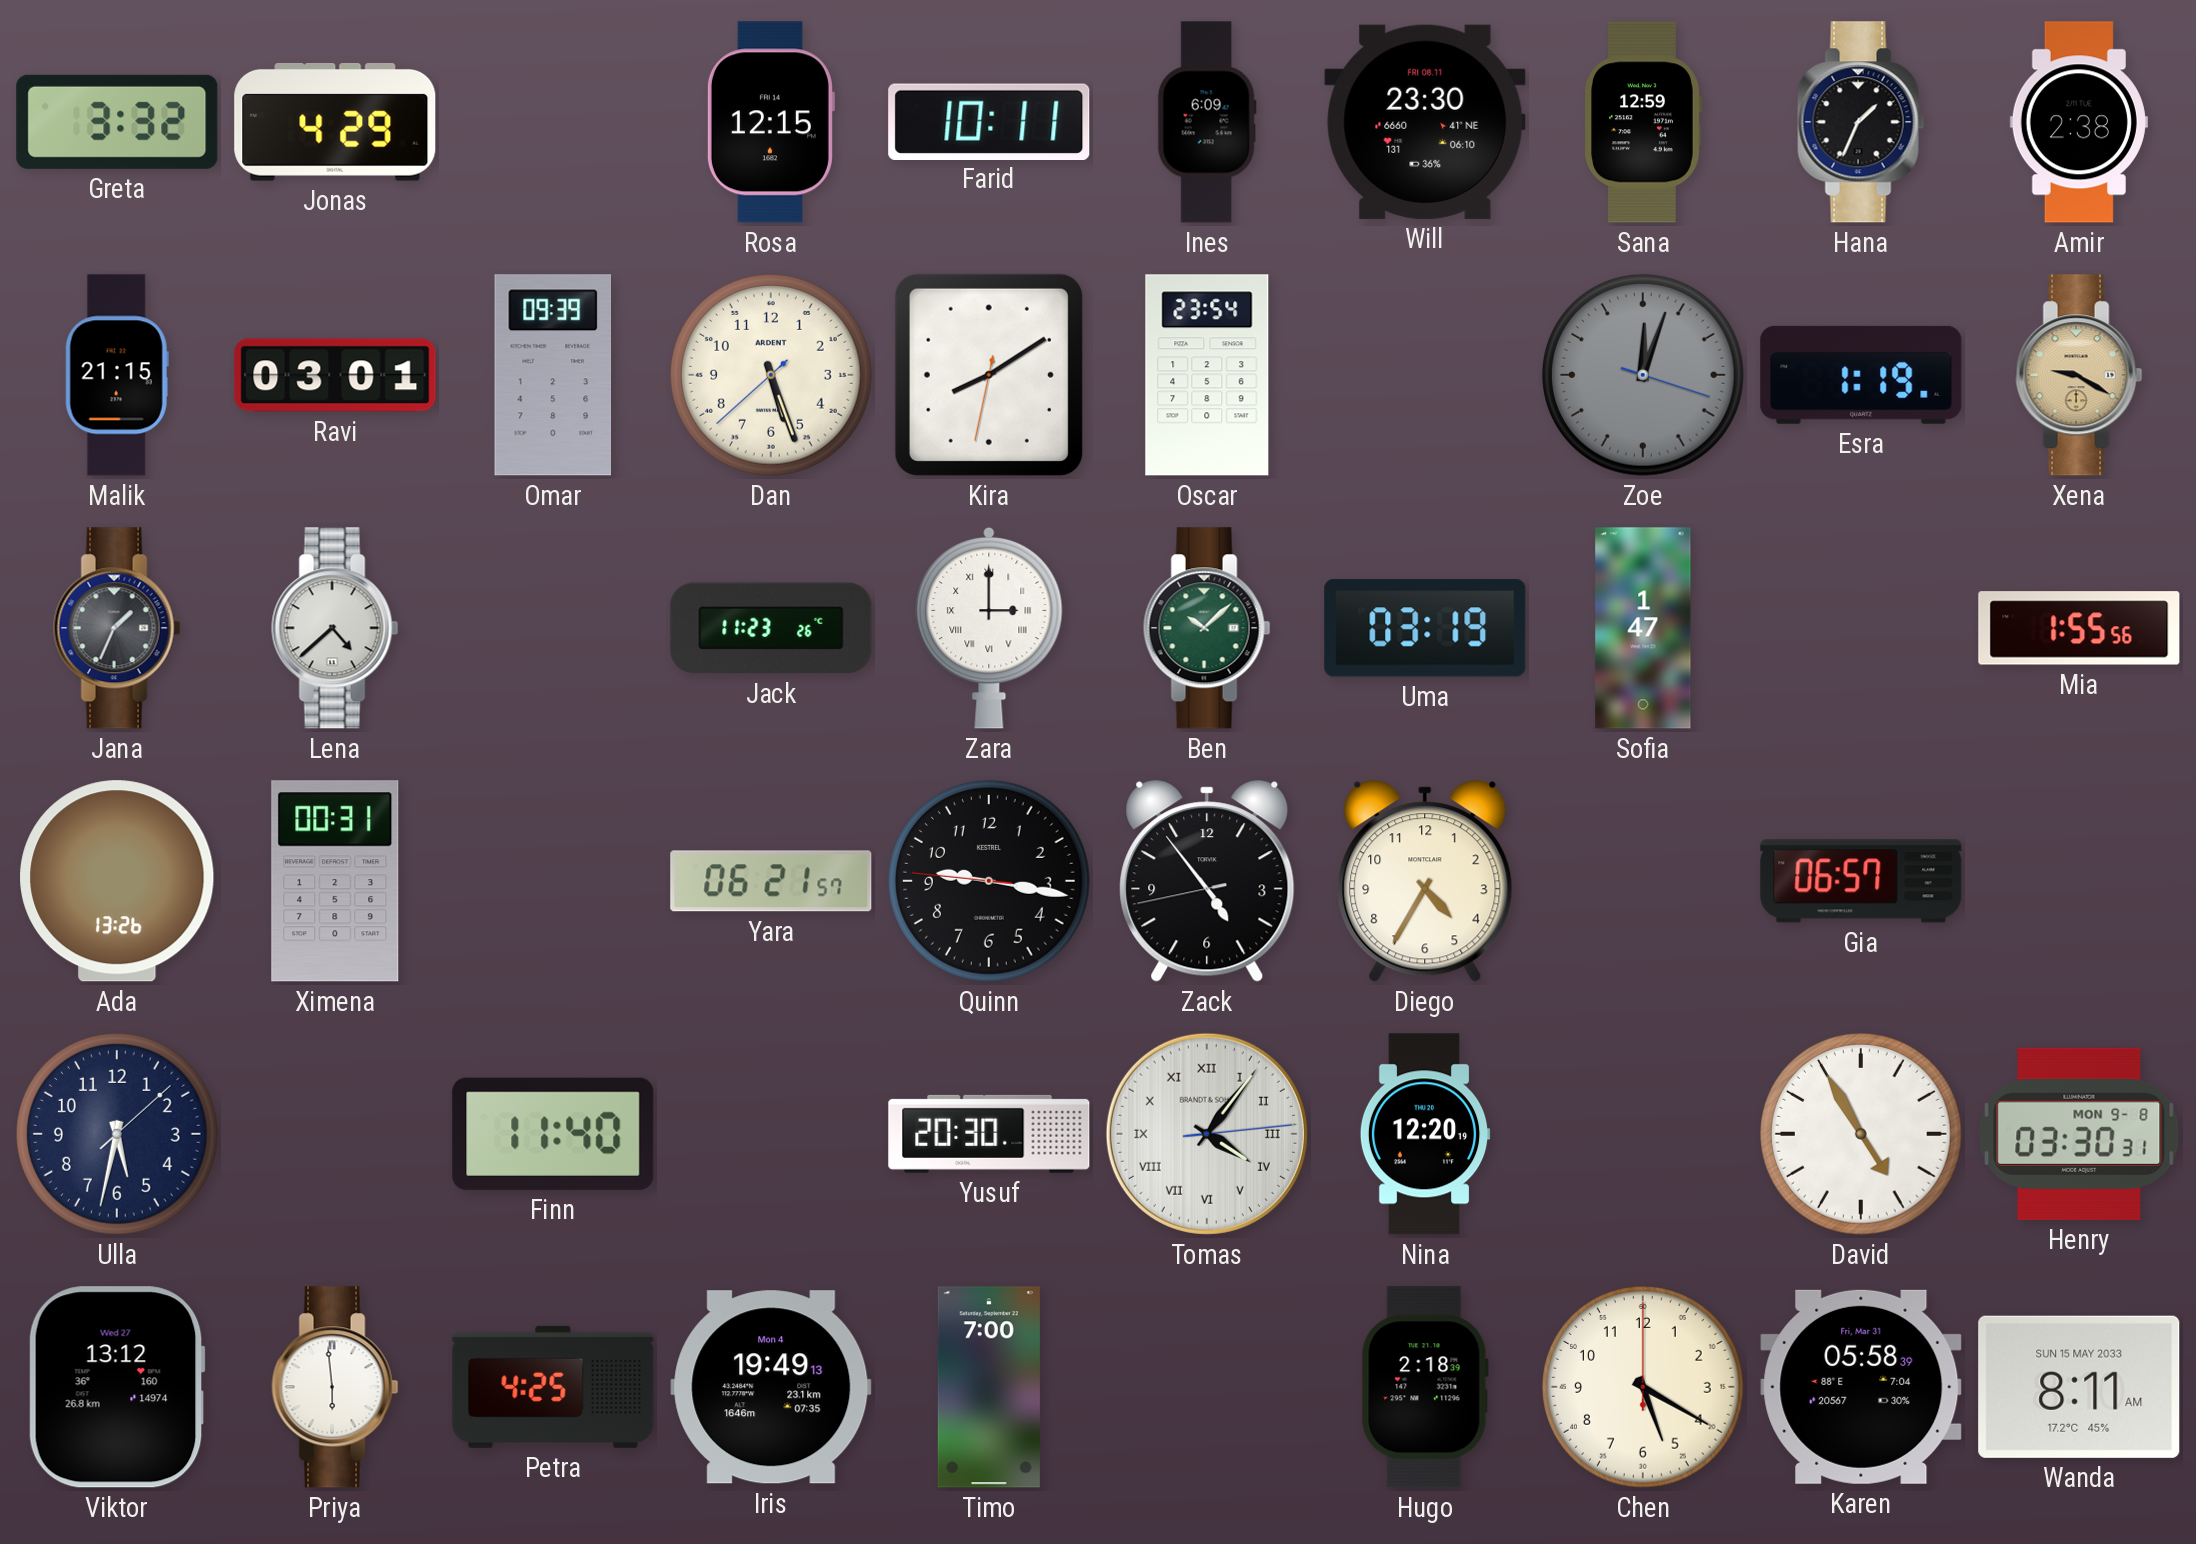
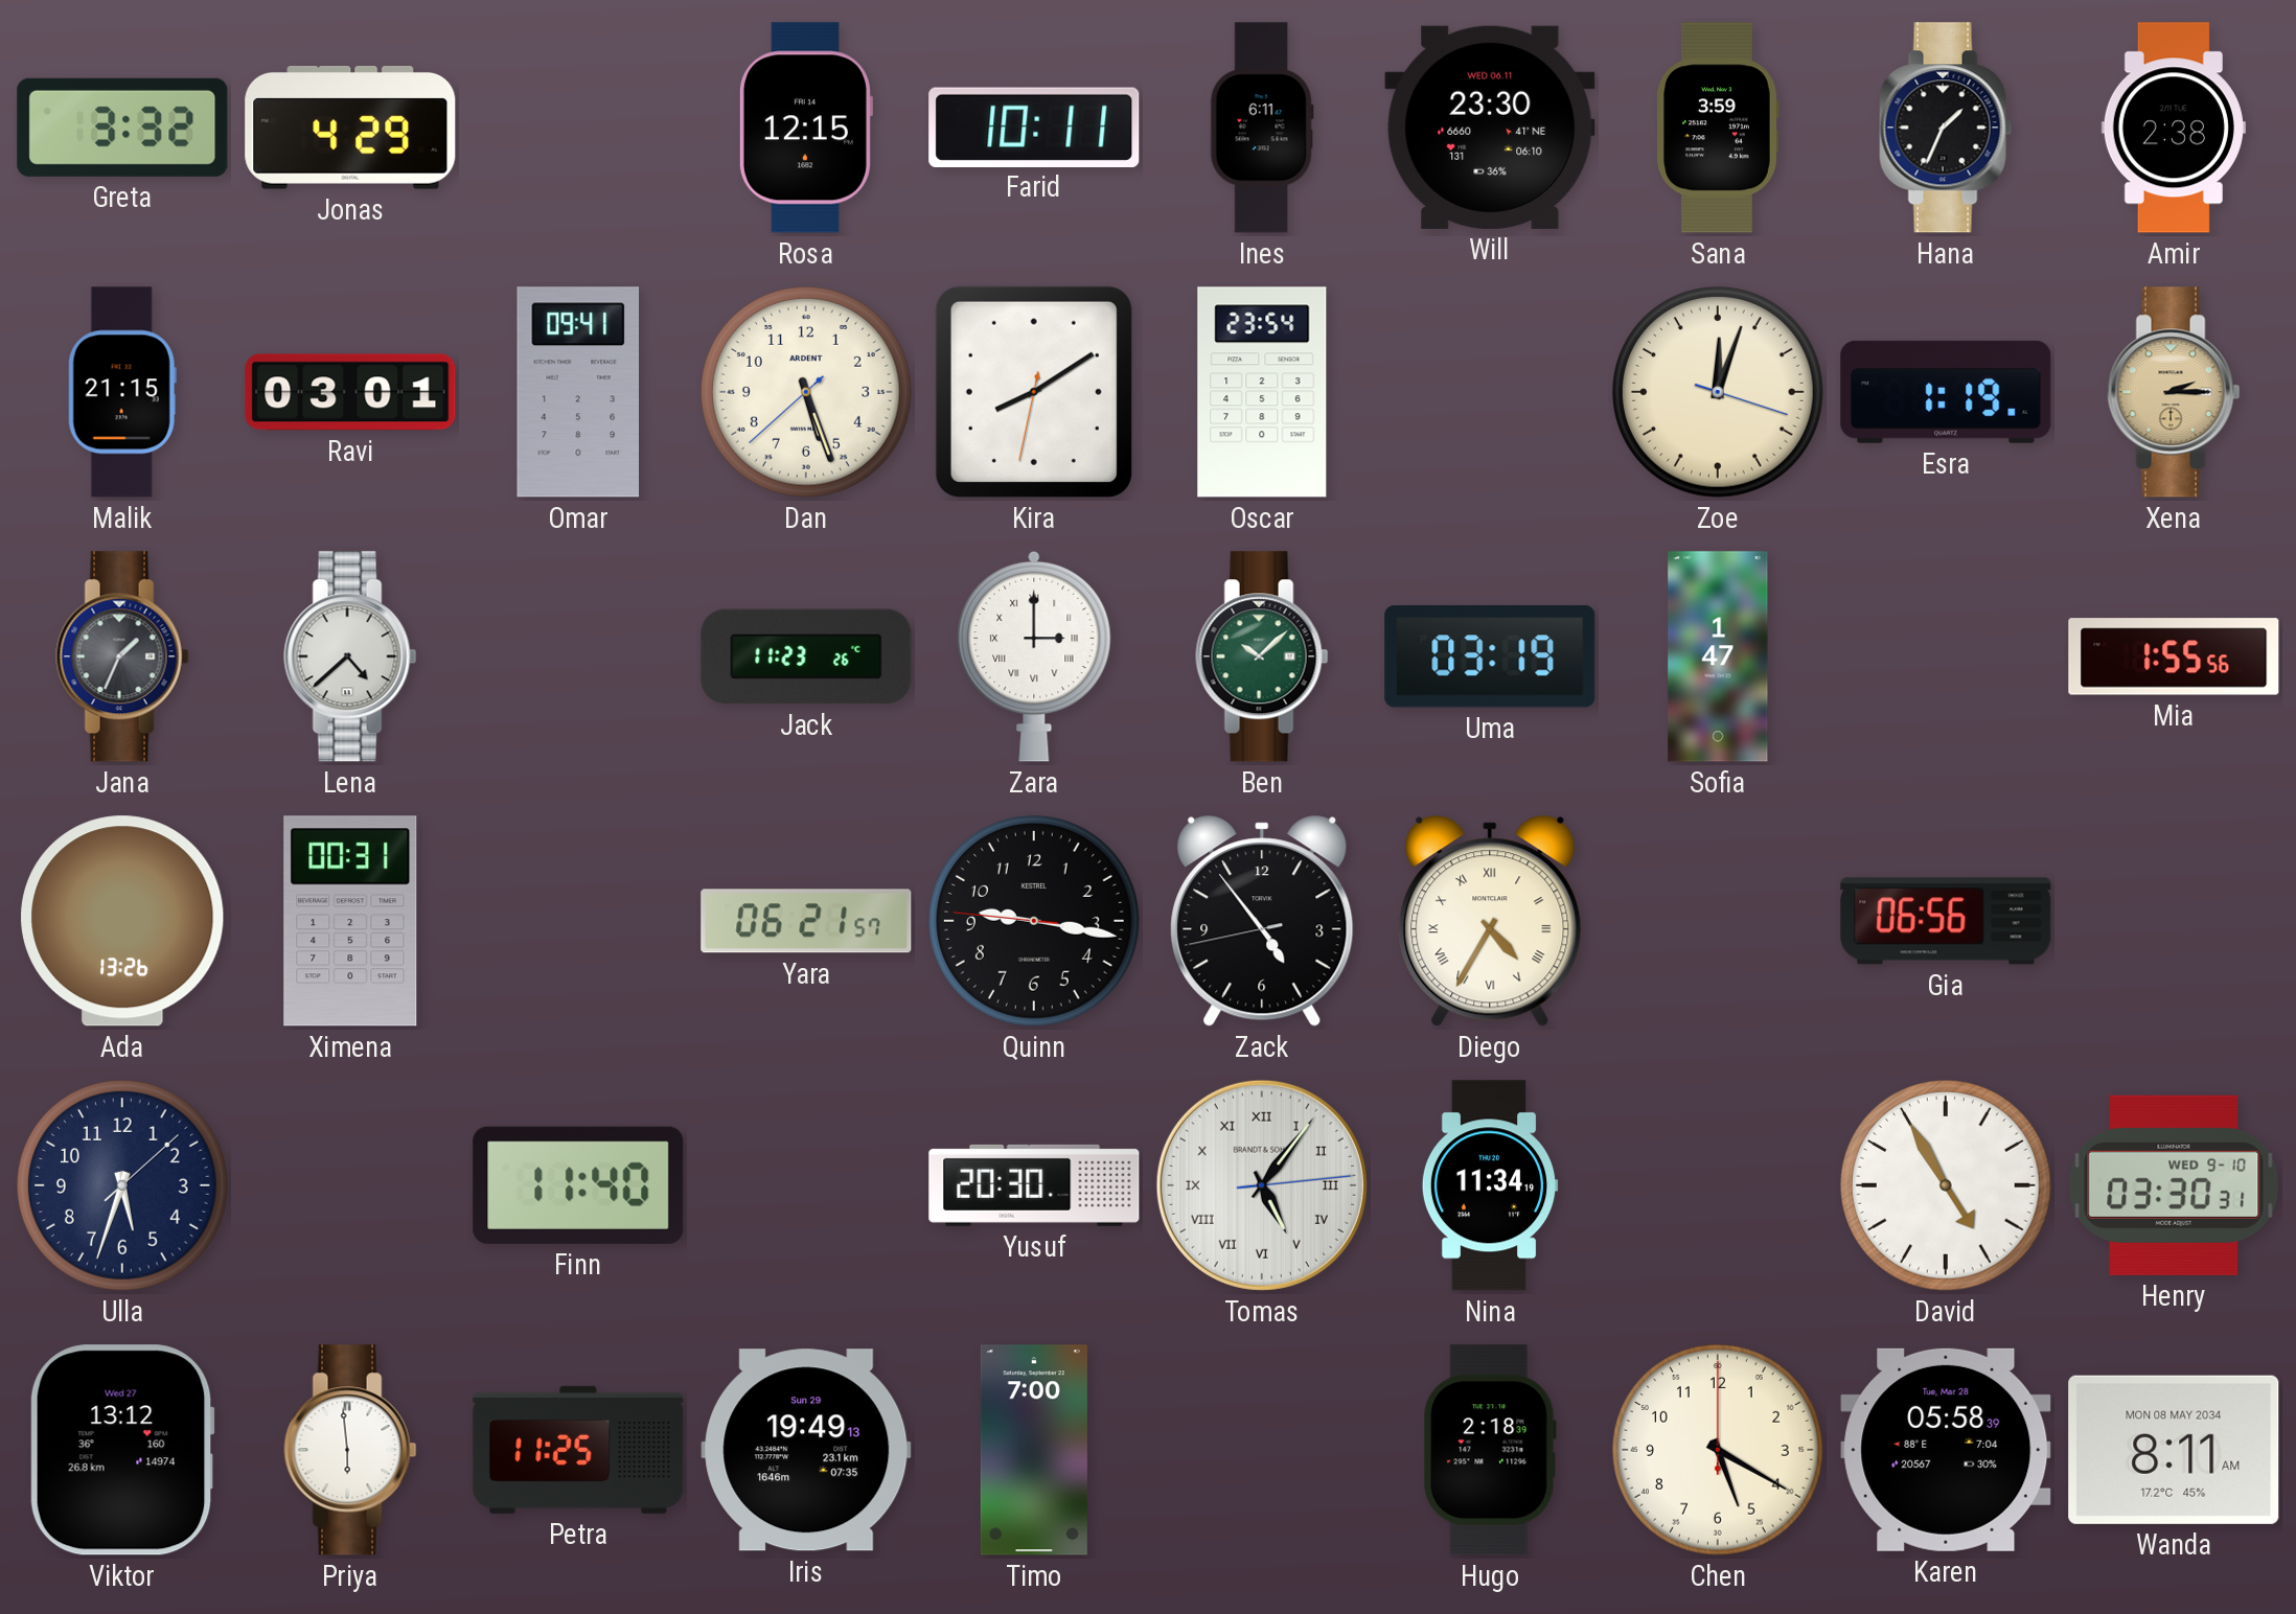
Ines: 6:09 -> 6:11 (1262, 128)
Will date: FRI 08.11 -> WED 06.11 (1490, 128)
Sana: 12:59 -> 3:59 (1718, 128)
Omar: 09:39 -> 09:41 (577, 392)
Zoe dial: grey -> cream (1718, 392)
Xena: 9:20 -> 2:15 (2174, 392)
Diego numerals: Arabic -> Roman (1490, 921)
Gia: 06:57 -> 06:56 (1946, 921)
Ulla: 5:32 -> 5:33 (122, 1185)
Tomas: 4:06 -> 5:06 (1262, 1185)
Nina: 12:20 -> 11:34 (1490, 1185)
Henry date: MON 9-8 -> WED 9-10 (2174, 1185)
Petra: 4:25 -> 11:25 (578, 1450)
Iris date: Mon 4 -> Sun 29 (806, 1450)
Karen date: Fri, Mar 31 -> Tue, Mar 28 (1946, 1450)
Wanda date: SUN 15 MAY 2033 -> MON 08 MAY 2034 (2174, 1450)
